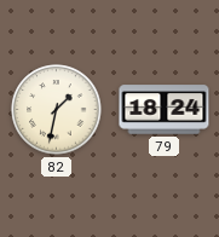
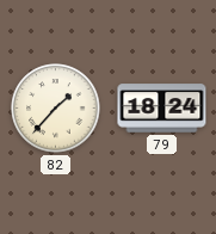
82: 1:32 -> 1:37 (56, 109)
